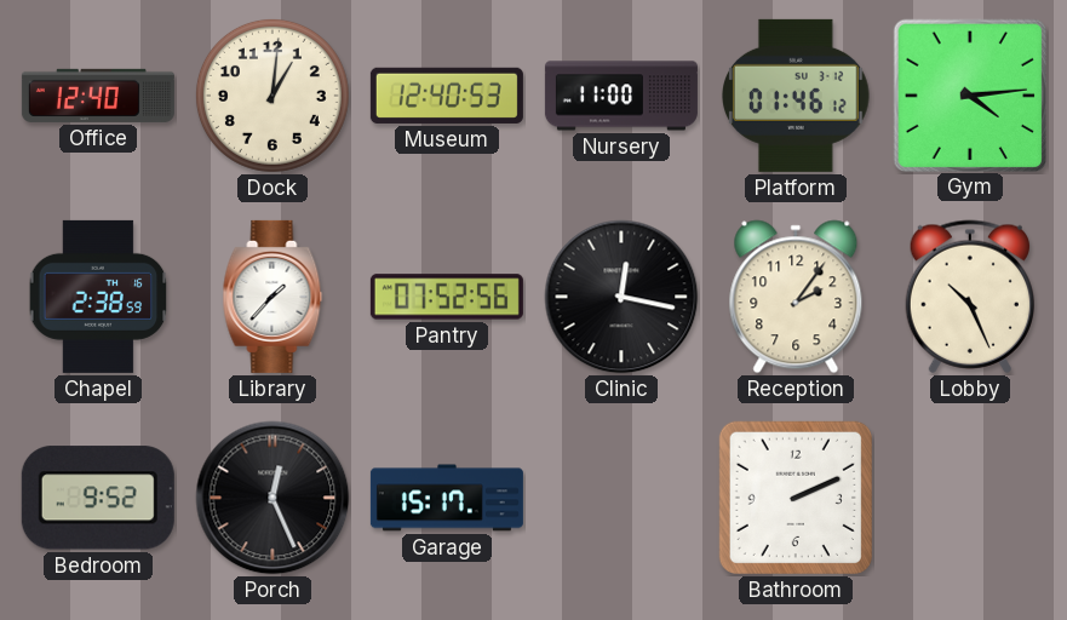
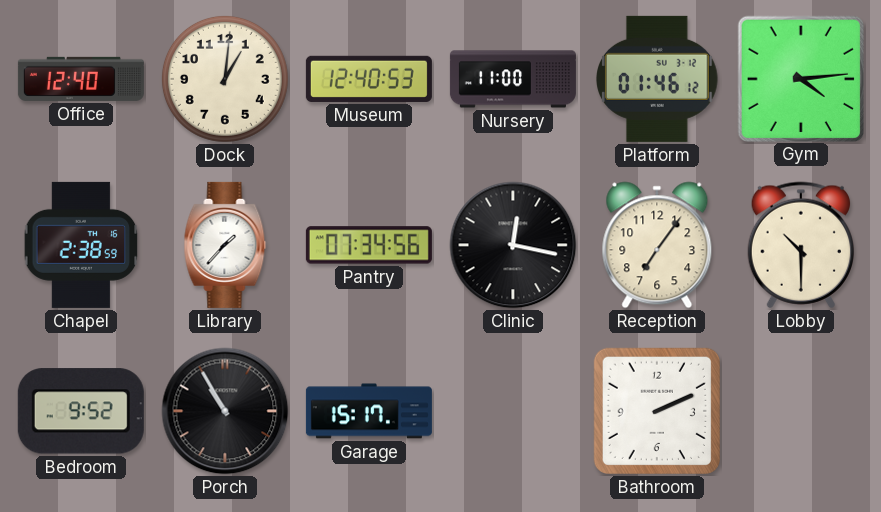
Pantry: 07:52 -> 07:34 (369, 245)
Reception: 2:06 -> 7:06 (657, 245)
Lobby: 10:26 -> 10:30 (800, 245)
Porch: 12:26 -> 10:55 (225, 411)
